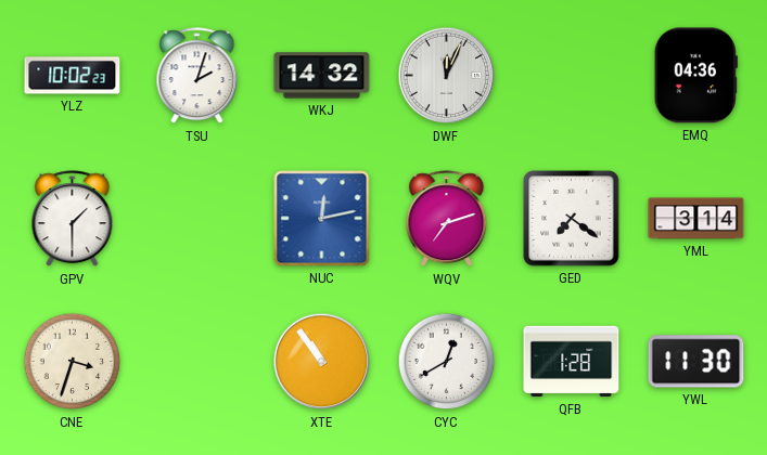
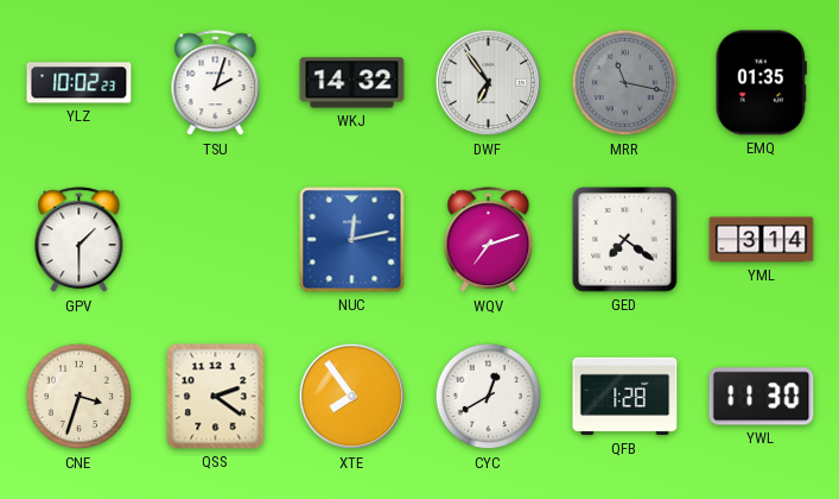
DWF: 12:04 -> 6:54 (489, 83)
MRR: none -> 11:17 (625, 83)
EMQ: 04:36 -> 01:35 (761, 83)
QSS: none -> 2:21 (216, 397)
XTE: 10:54 -> 7:54 (352, 397)
